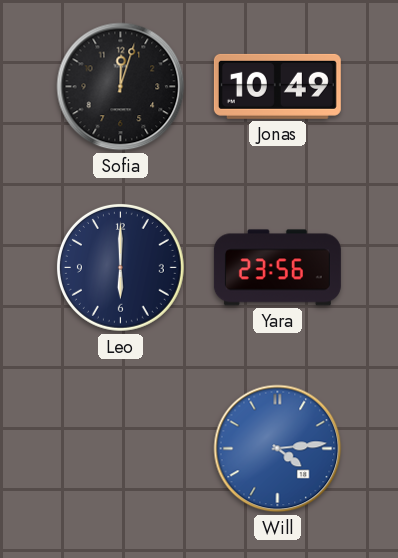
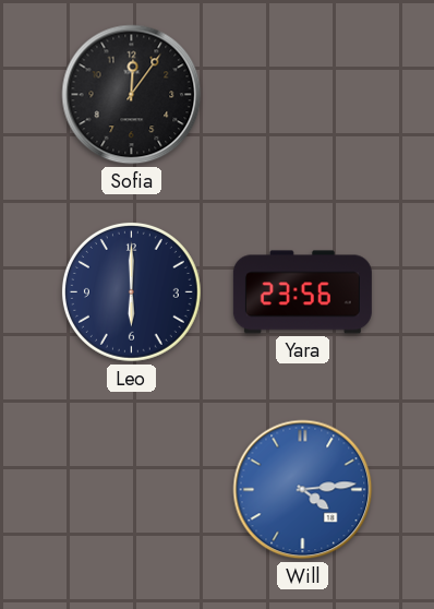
Sofia: 12:03 -> 12:06 (132, 95)
Jonas: 10:49 -> none (277, 86)
